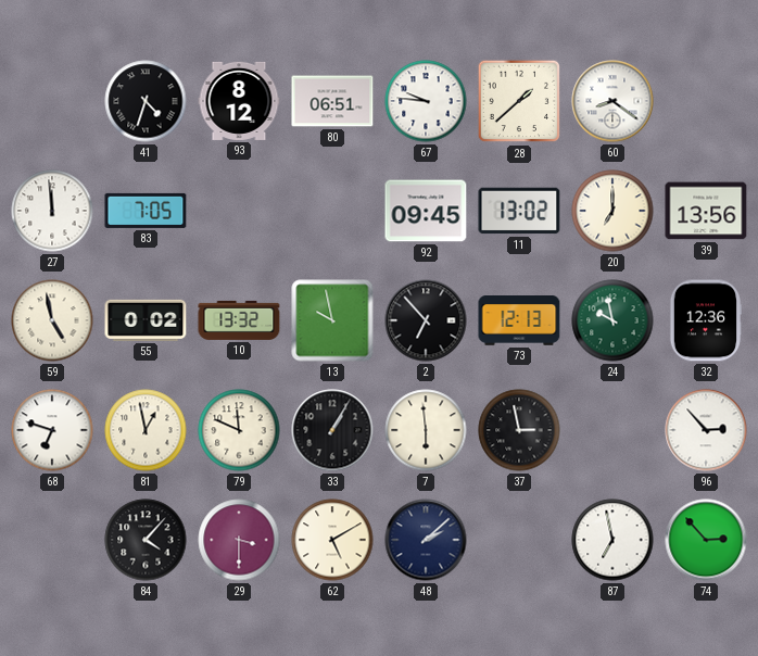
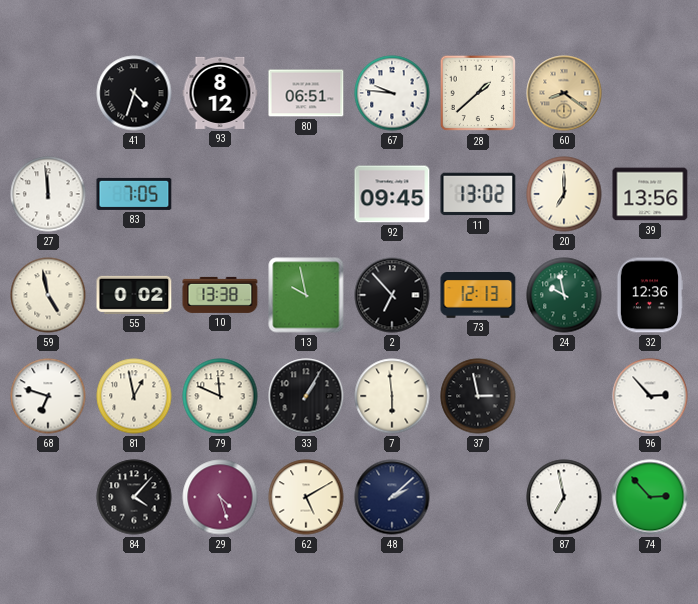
60 dial: white -> champagne (564, 93)
10: 13:32 -> 13:38 (220, 295)
29: 3:30 -> 4:27 (220, 497)
